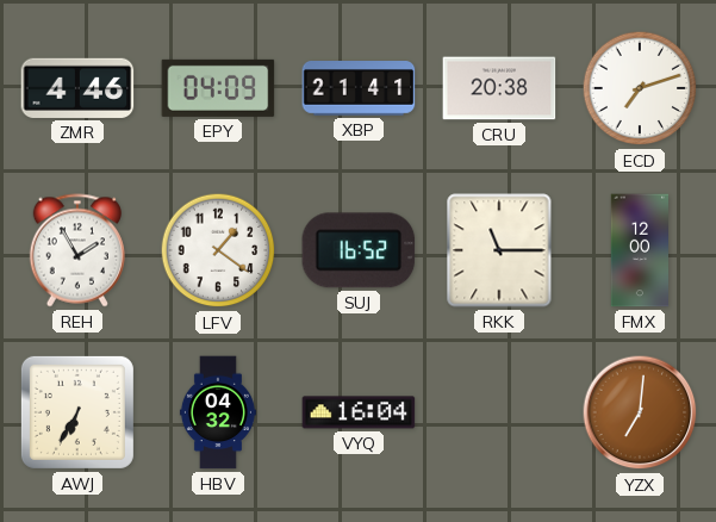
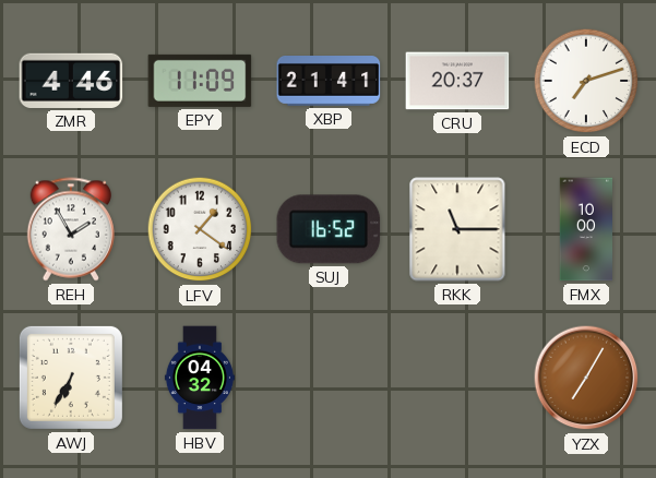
EPY: 04:09 -> 11:09 (200, 81)
CRU: 20:38 -> 20:37 (457, 81)
FMX: 12:00 -> 10:00 (586, 229)
VYQ: 16:04 -> none (359, 412)
YZX: 7:01 -> 7:05 (586, 378)
